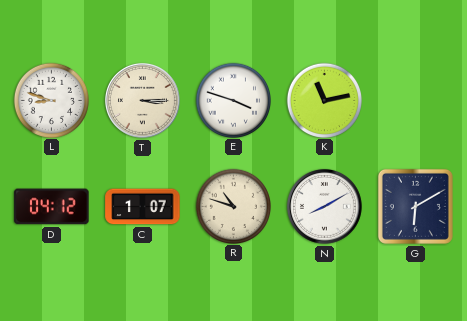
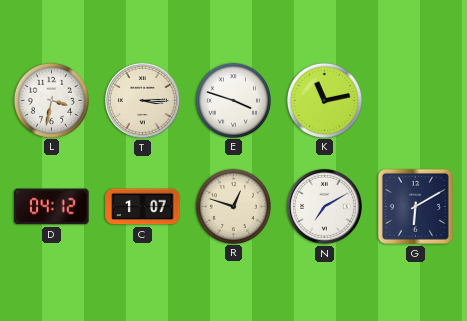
L: 8:48 -> 3:32 (51, 100)
R: 10:48 -> 12:48 (233, 206)
N: 8:10 -> 7:10 (325, 207)
